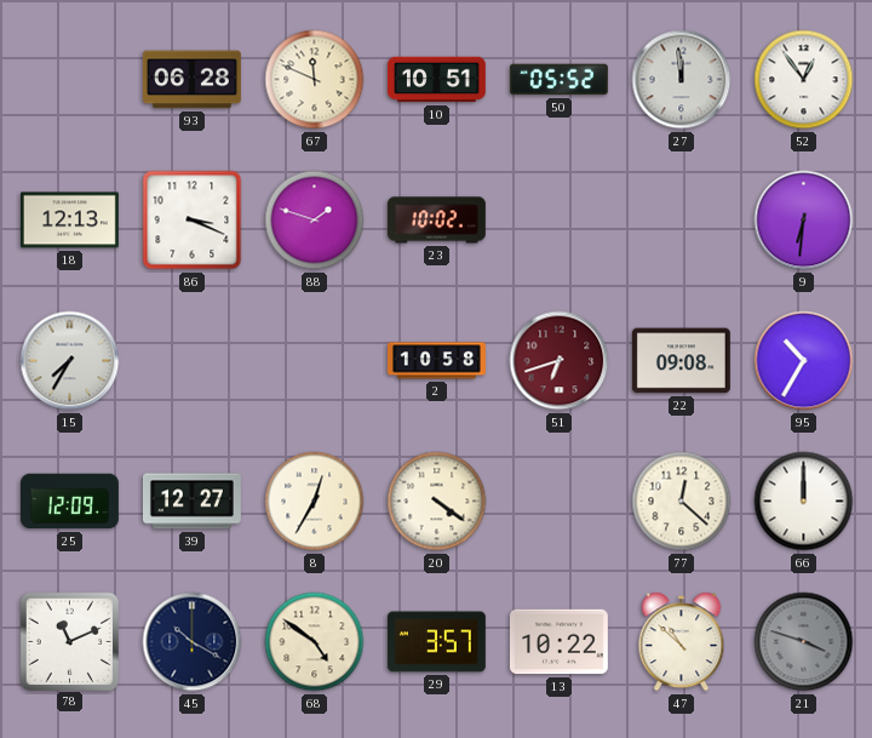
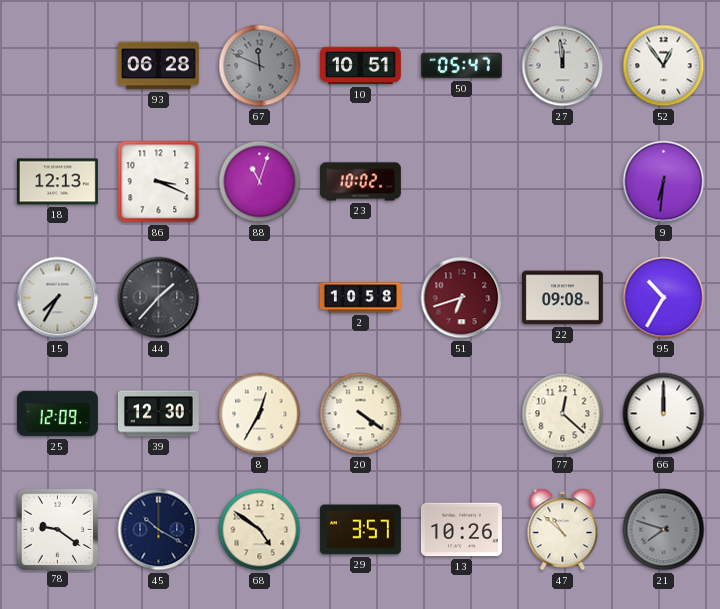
67 dial: cream -> grey (260, 66)
50: 05:52 -> 05:47 (461, 66)
88: 1:48 -> 11:03 (260, 182)
44: none -> 1:37 (159, 298)
39: 12:27 -> 12:30 (158, 414)
78: 11:11 -> 9:21 (57, 529)
13: 10:22 -> 10:26 (461, 530)
21: 3:48 -> 7:48 (664, 530)
